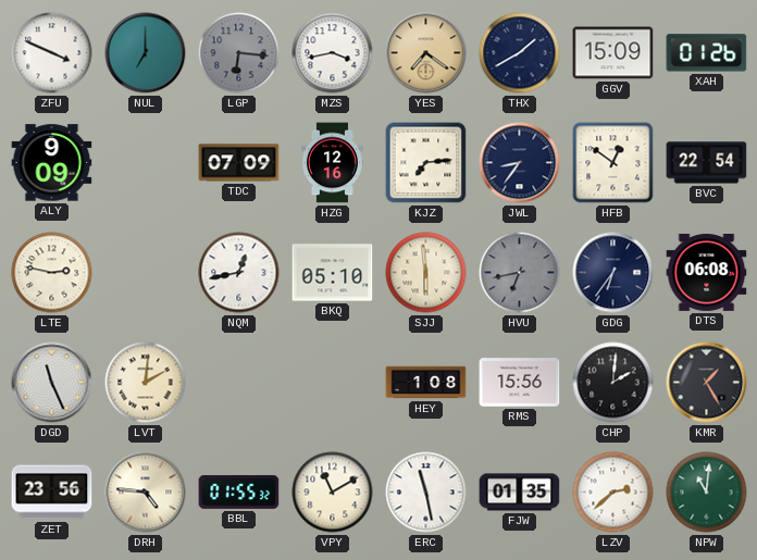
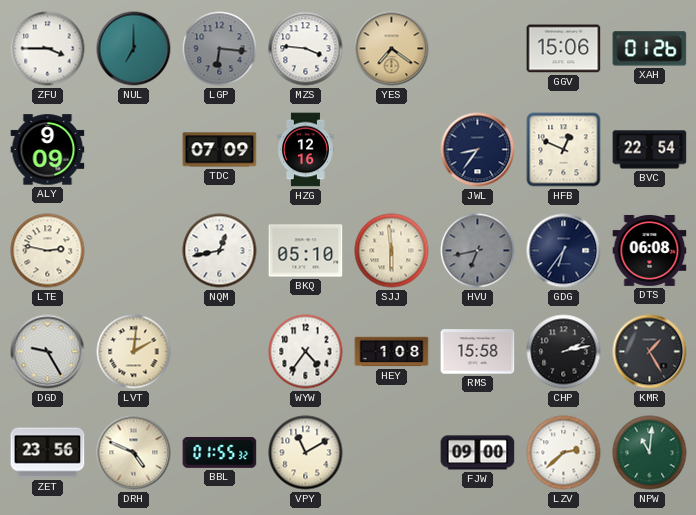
ZFU: 3:49 -> 3:45 (48, 49)
MZS: 3:43 -> 3:46 (306, 49)
THX: 1:40 -> none (520, 53)
GGV: 15:09 -> 15:06 (564, 49)
KJZ: 7:14 -> none (426, 163)
HFB: 12:51 -> 12:49 (564, 150)
DGD: 11:26 -> 9:25 (48, 352)
WYW: none -> 4:36 (306, 352)
RMS: 15:56 -> 15:58 (478, 352)
CHP: 2:01 -> 2:13 (564, 352)
DRH: 4:46 -> 4:49 (134, 453)
ERC: 11:28 -> none (426, 493)
FJW: 01:35 -> 09:00 (478, 453)
